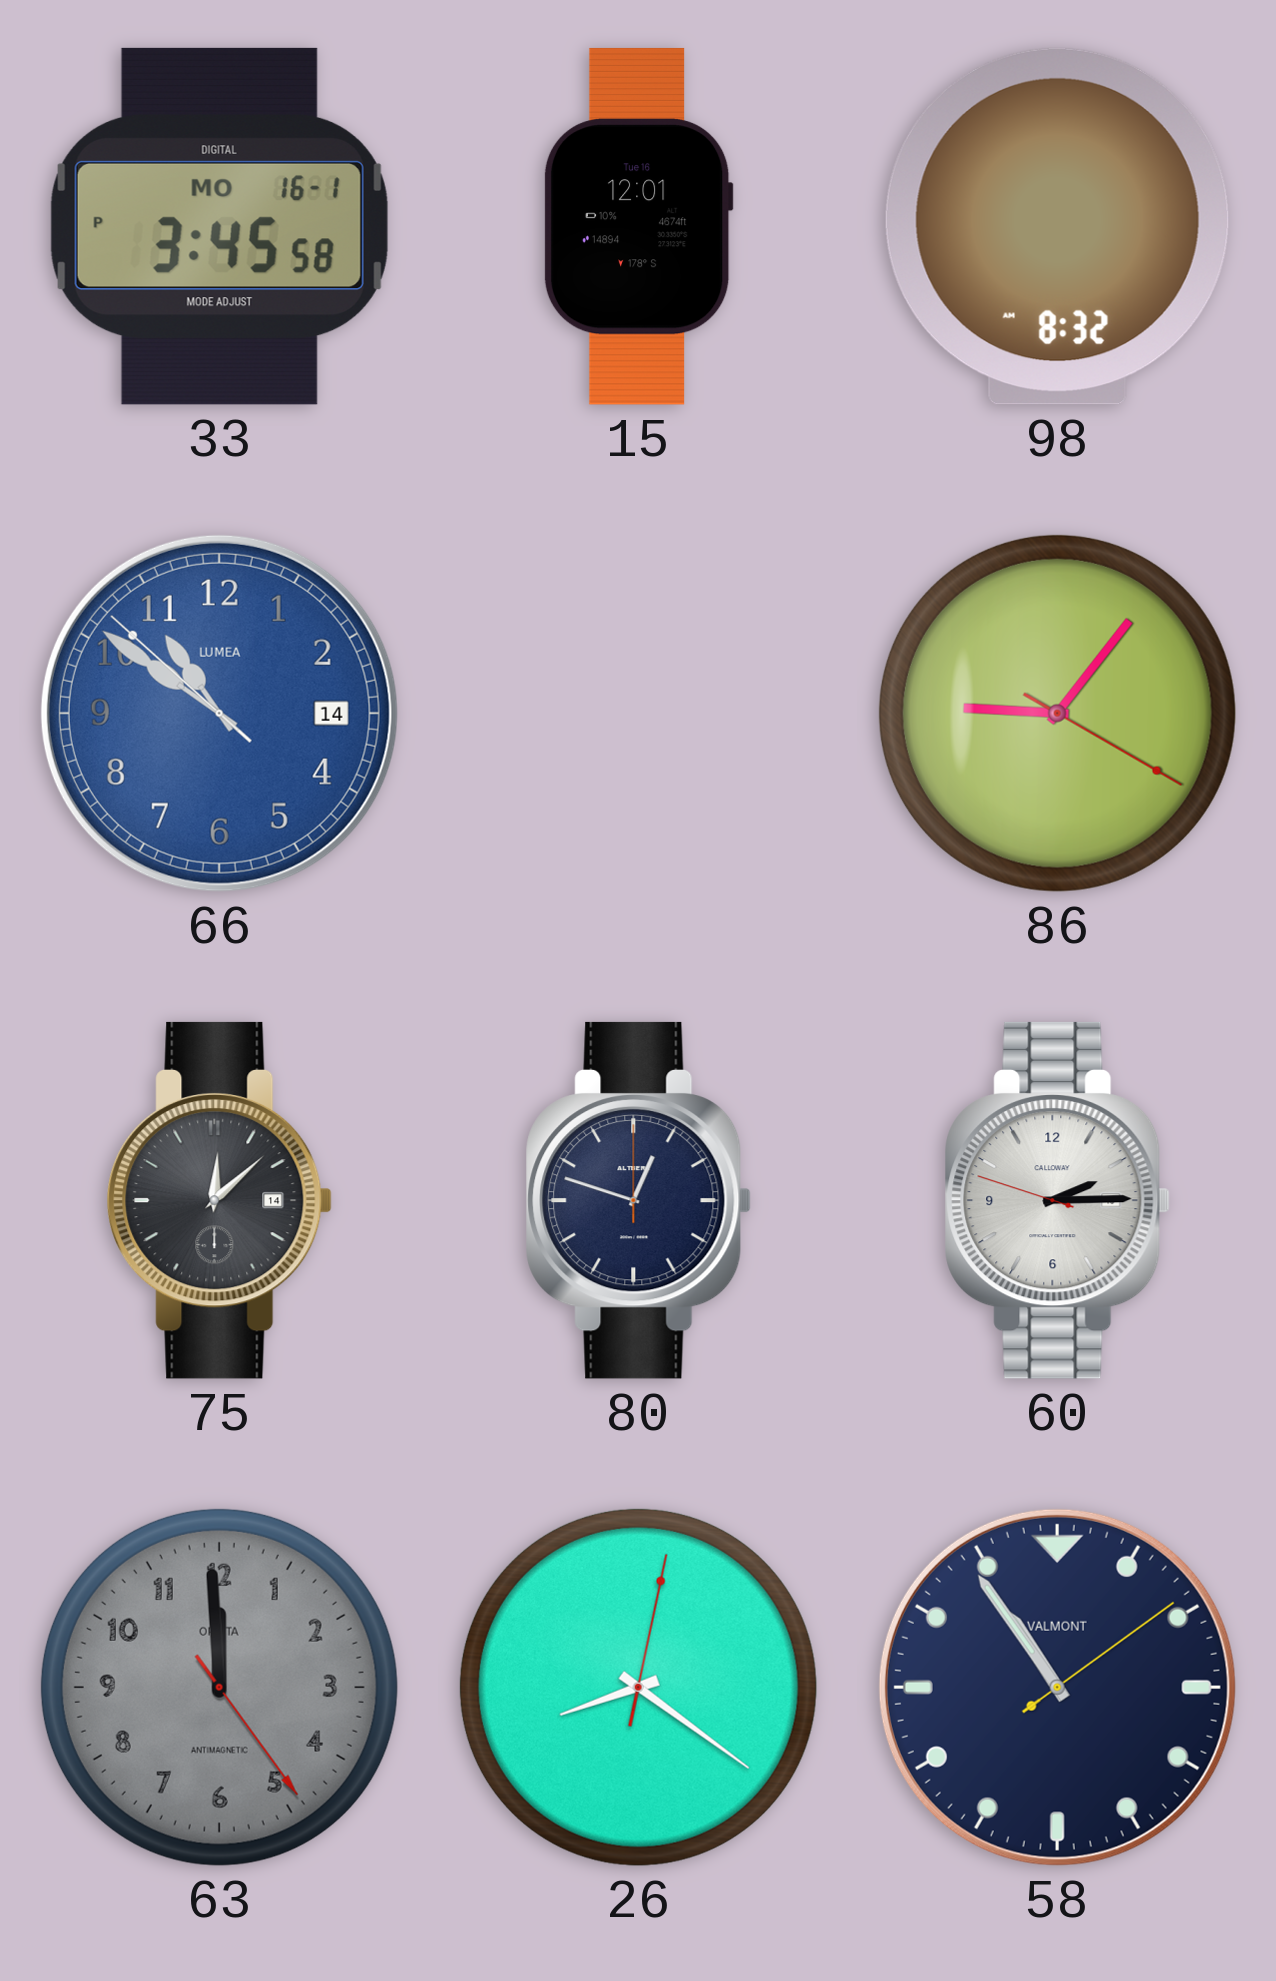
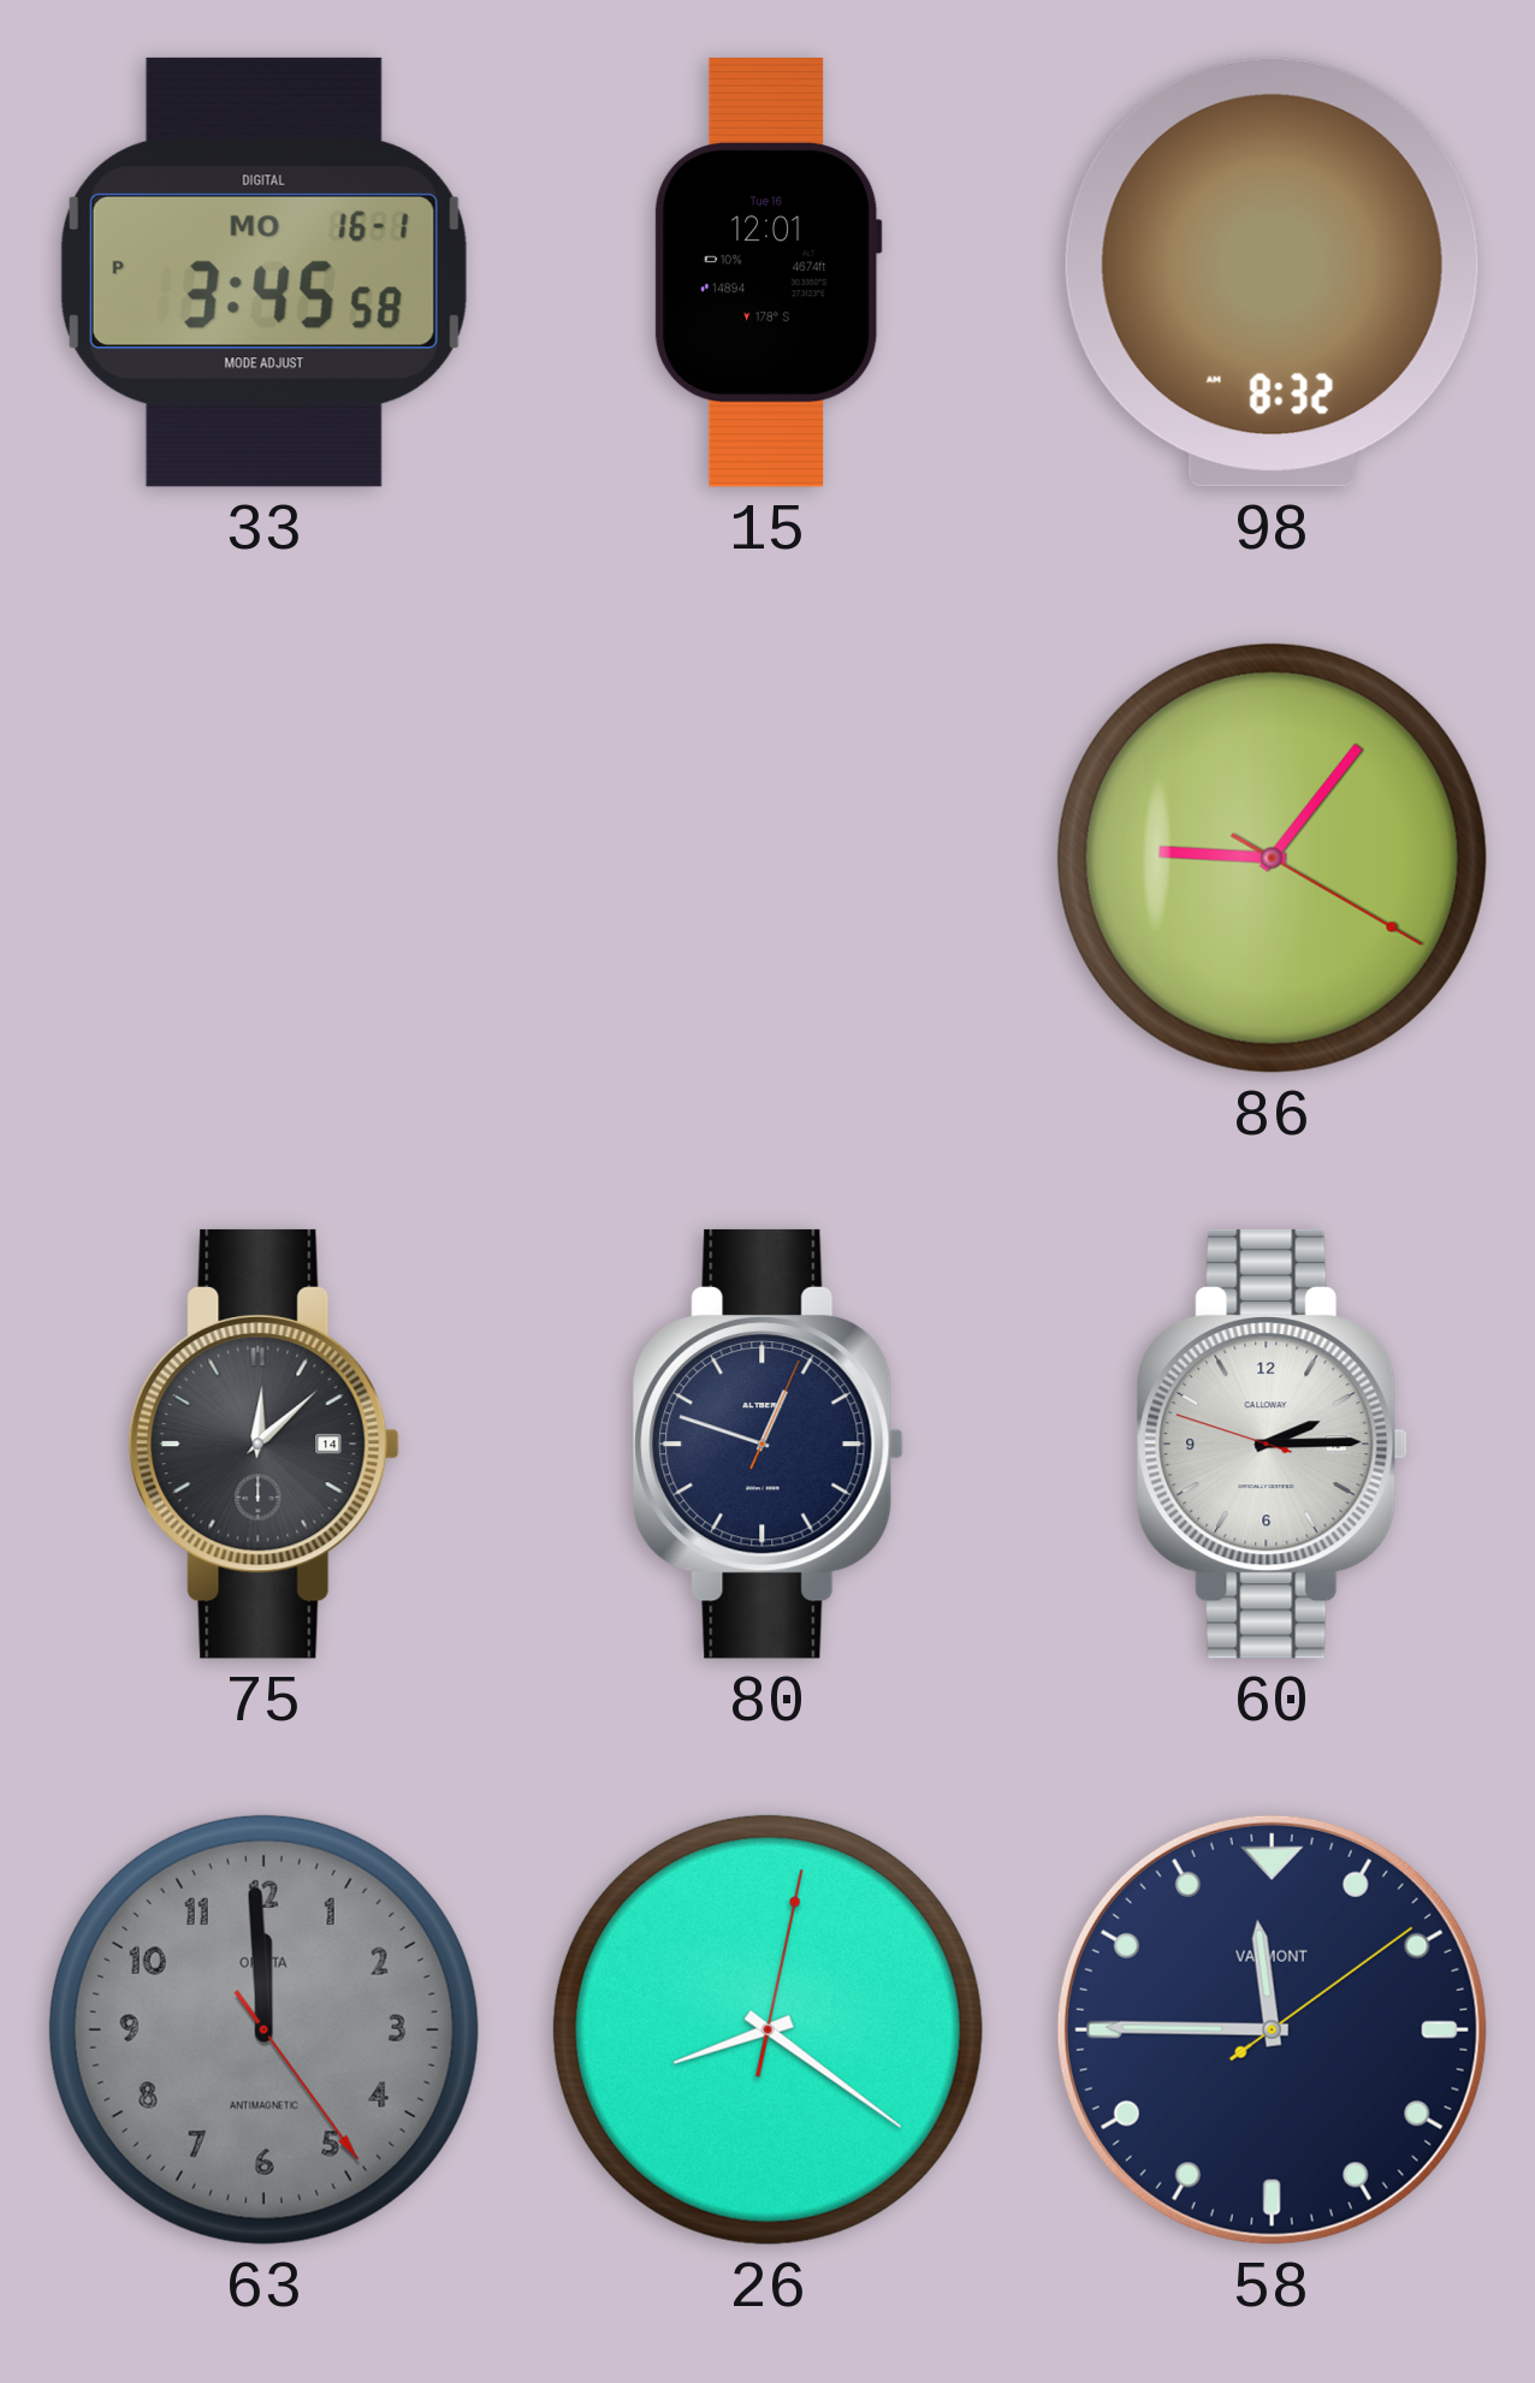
66: 10:50 -> none (219, 713)
80: 12:48:00 -> 12:48:04 (767, 1444)
58: 10:54 -> 11:45 (1272, 2029)
